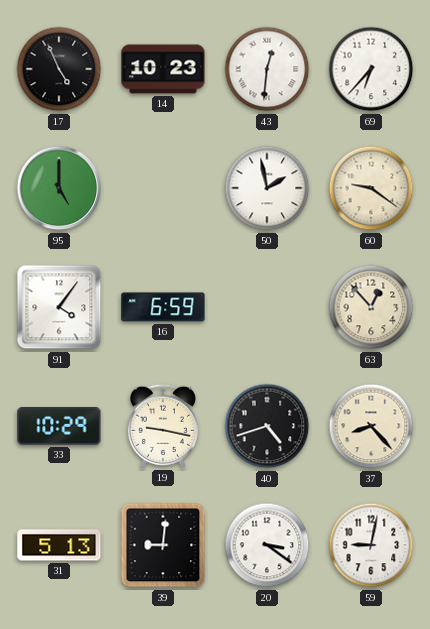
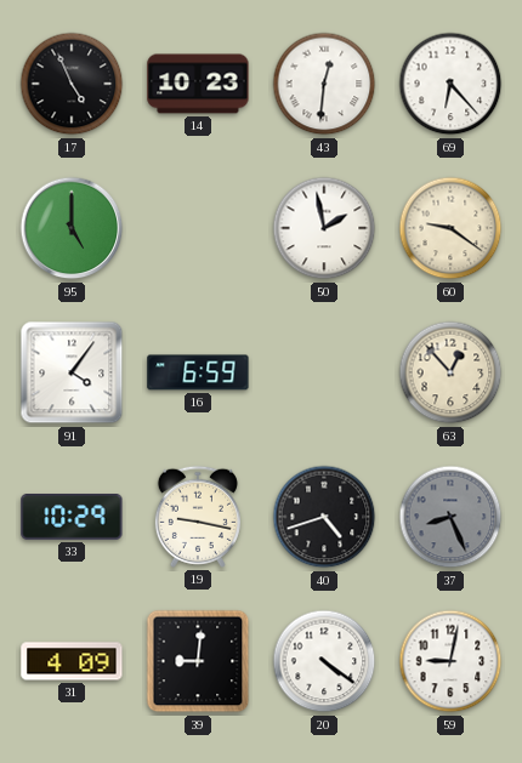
69: 6:37 -> 6:23 (450, 84)
37: 8:23 -> 8:26 (450, 517)
37 dial: cream -> grey (450, 517)
31: 5:13 -> 4:09 (72, 661)
20: 3:21 -> 4:21 (324, 661)
